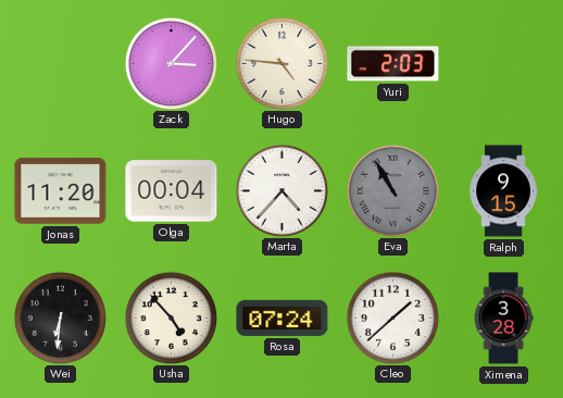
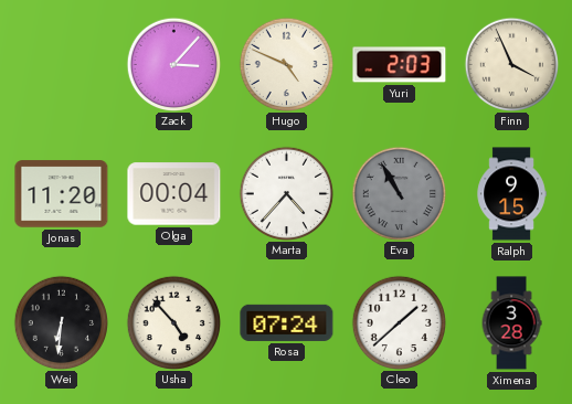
Hugo: 4:46 -> 4:49 (286, 64)
Finn: none -> 3:56 (511, 64)
